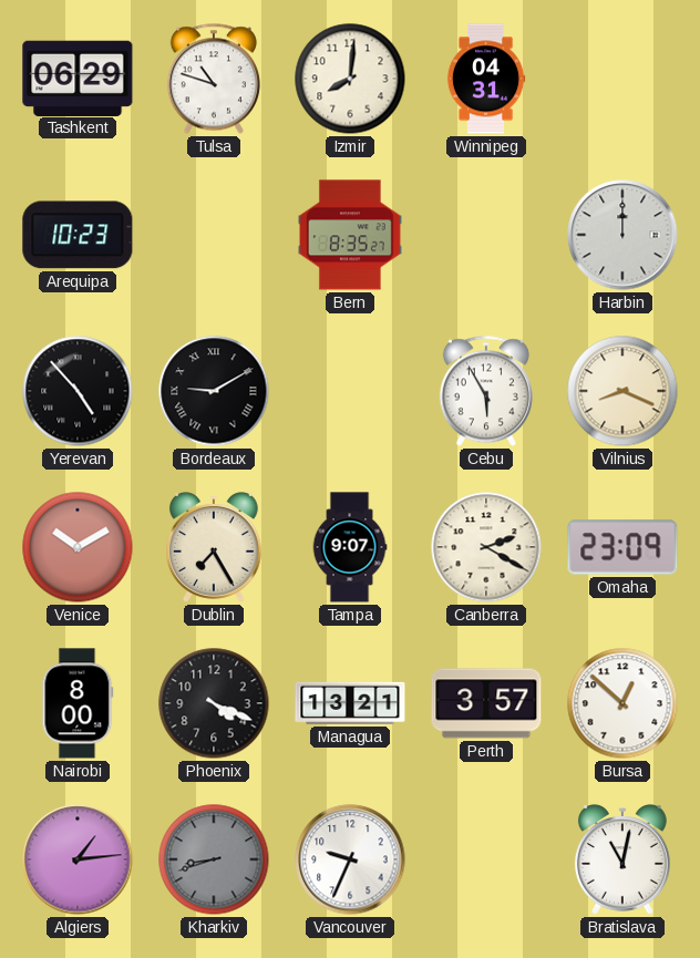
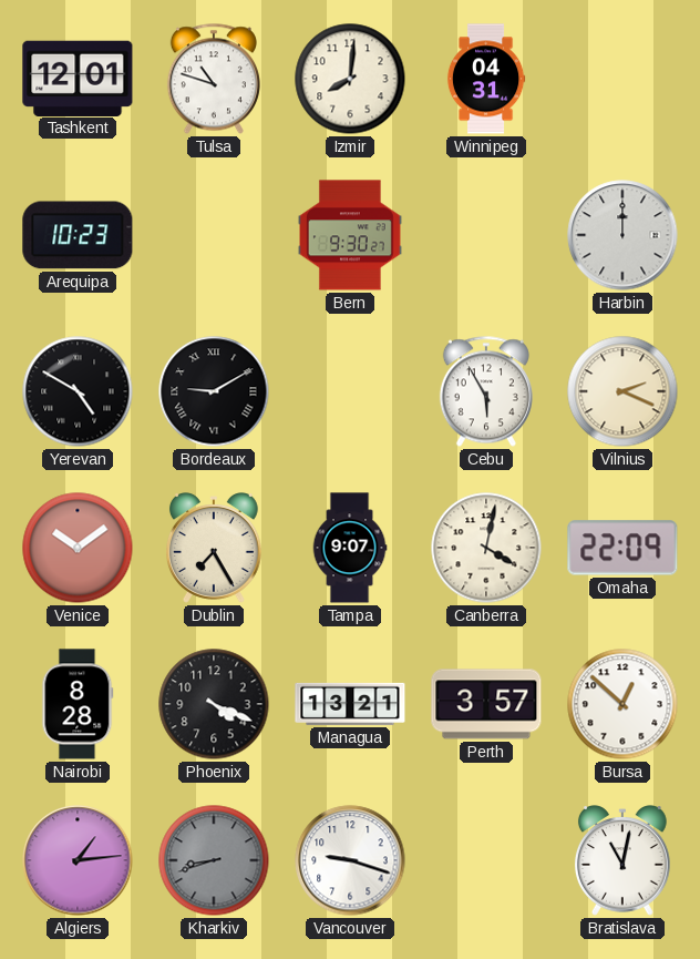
Tashkent: 06:29 -> 12:01 (78, 78)
Bern: 8:35 -> 9:30 (350, 235)
Yerevan: 4:53 -> 4:50 (78, 391)
Vilnius: 8:19 -> 2:19 (622, 391)
Venice: 10:10 -> 10:09 (78, 548)
Canberra: 2:20 -> 4:02 (486, 548)
Omaha: 23:09 -> 22:09 (622, 548)
Nairobi: 8:00 -> 8:28 (78, 704)
Vancouver: 9:34 -> 9:18 (350, 860)
